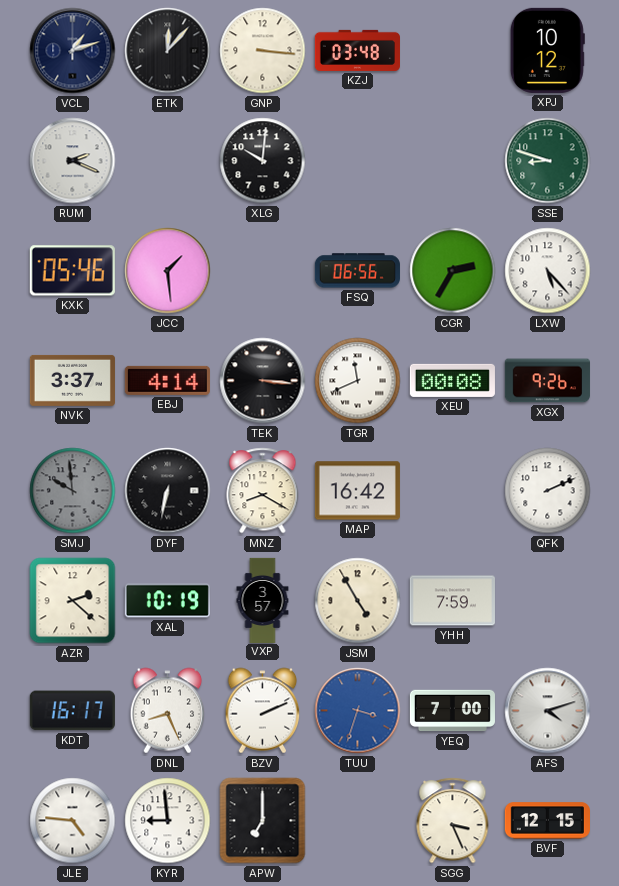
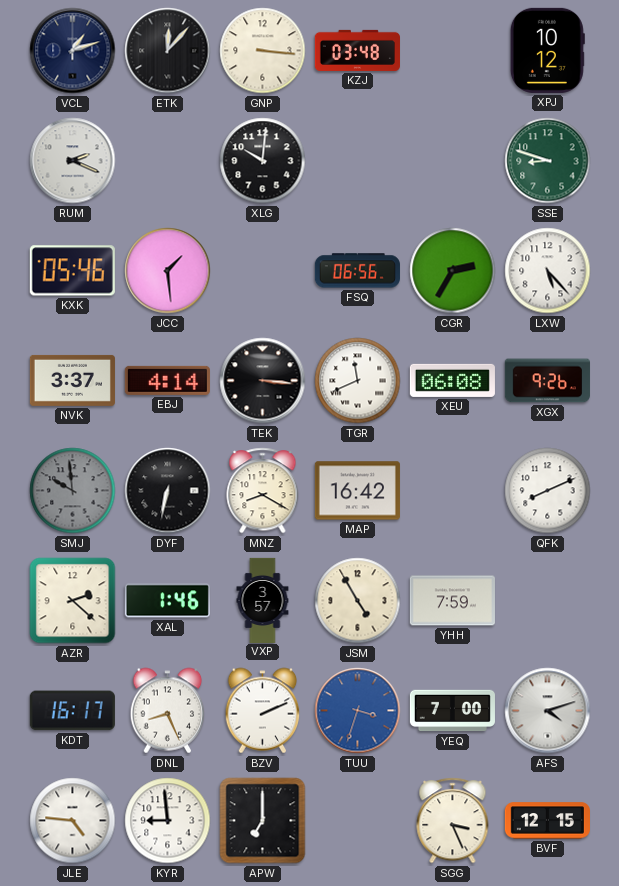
XEU: 00:08 -> 06:08 (452, 380)
QFK: 2:11 -> 8:11 (548, 491)
XAL: 10:19 -> 1:46 (167, 601)
